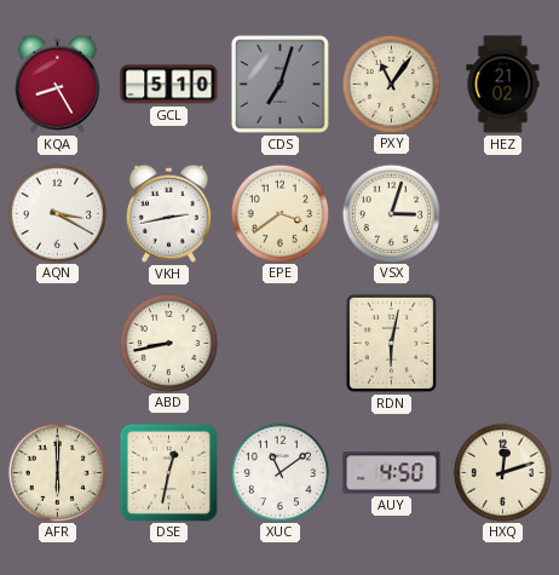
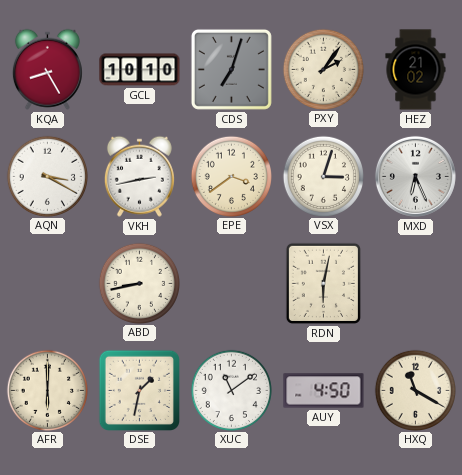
GCL: 5:10 -> 10:10 (140, 70)
PXY: 11:06 -> 2:06 (323, 69)
MXD: none -> 6:26 (415, 176)
DSE: 12:32 -> 1:32 (139, 390)
HXQ: 12:12 -> 11:20 (415, 390)
